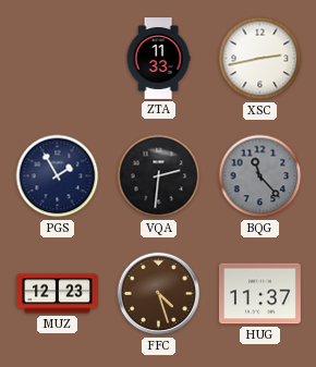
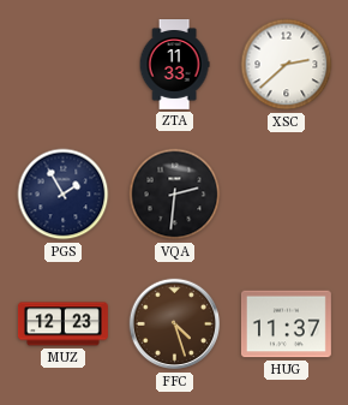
XSC: 2:43 -> 2:38 (287, 65)
BQG: 11:23 -> none (260, 176)
